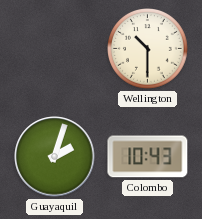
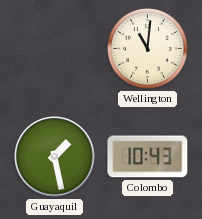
Wellington: 10:30 -> 11:01 (148, 49)
Guayaquil: 2:03 -> 1:28 (55, 157)
